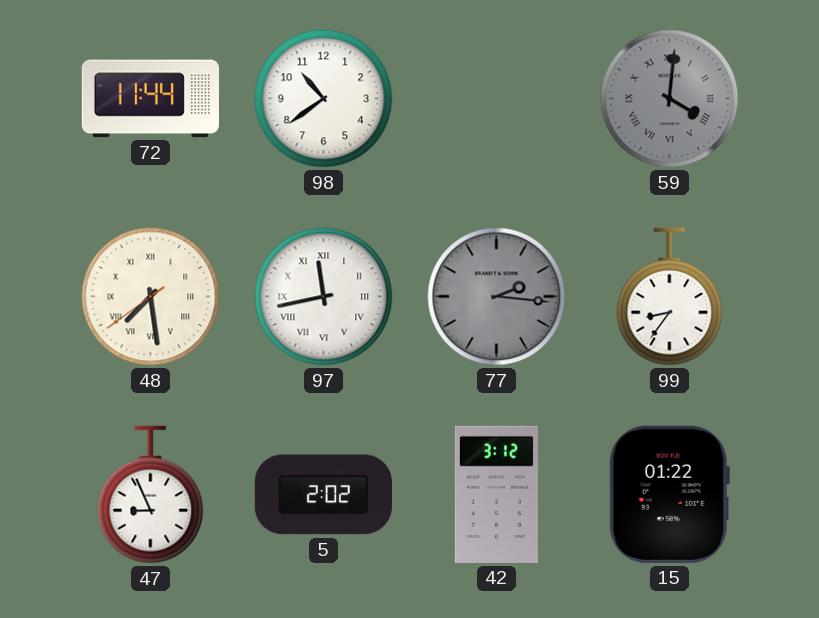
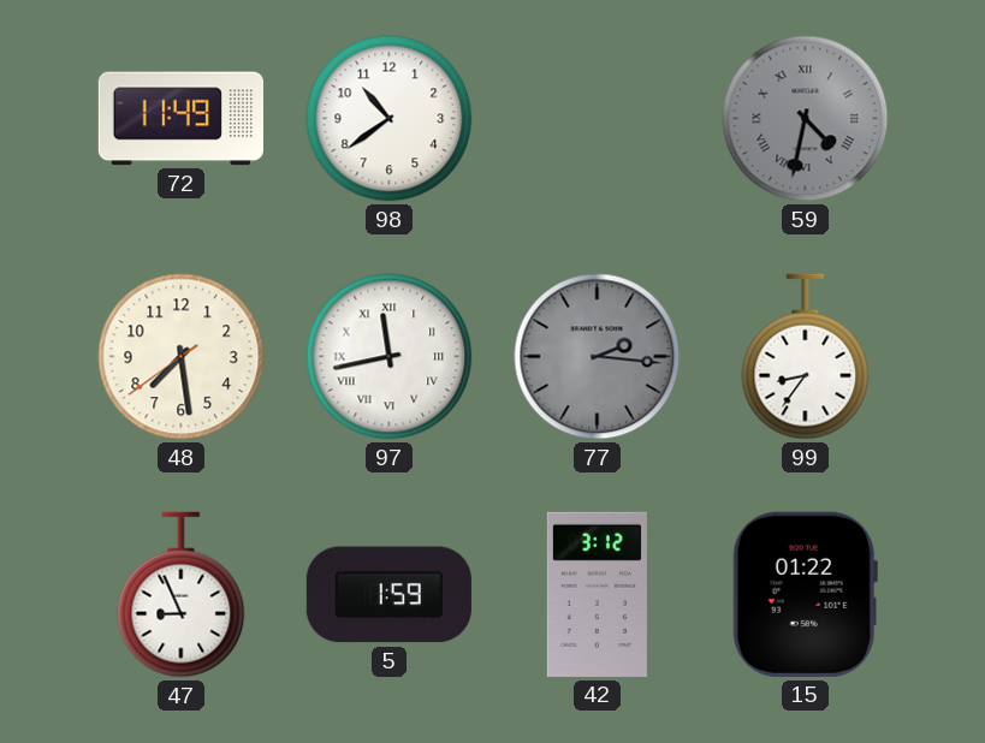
72: 11:44 -> 11:49 (180, 119)
59: 4:01 -> 4:32 (806, 119)
48 numerals: Roman -> Arabic (182, 357)
5: 2:02 -> 1:59 (388, 595)
